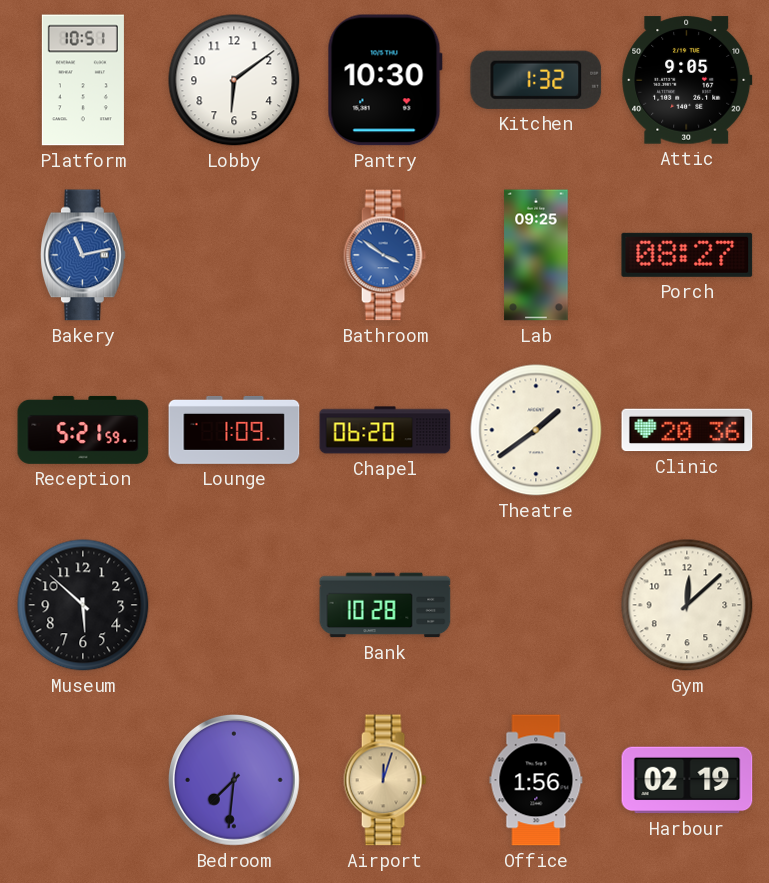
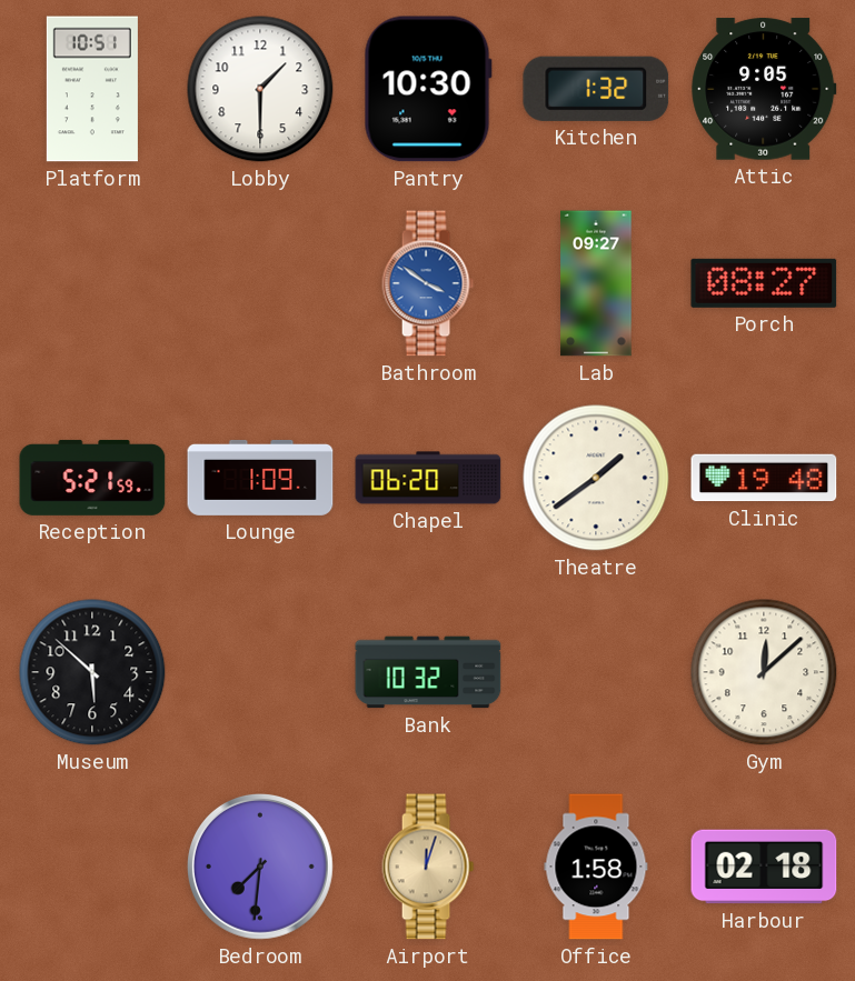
Lobby: 6:09 -> 1:30 (260, 89)
Bakery: 11:13 -> none (83, 255)
Lab: 09:25 -> 09:27 (596, 283)
Clinic: 20:36 -> 19:48 (764, 478)
Bank: 10:28 -> 10:32 (428, 672)
Office: 1:56 -> 1:58 (596, 867)
Harbour: 02:19 -> 02:18 (764, 867)
